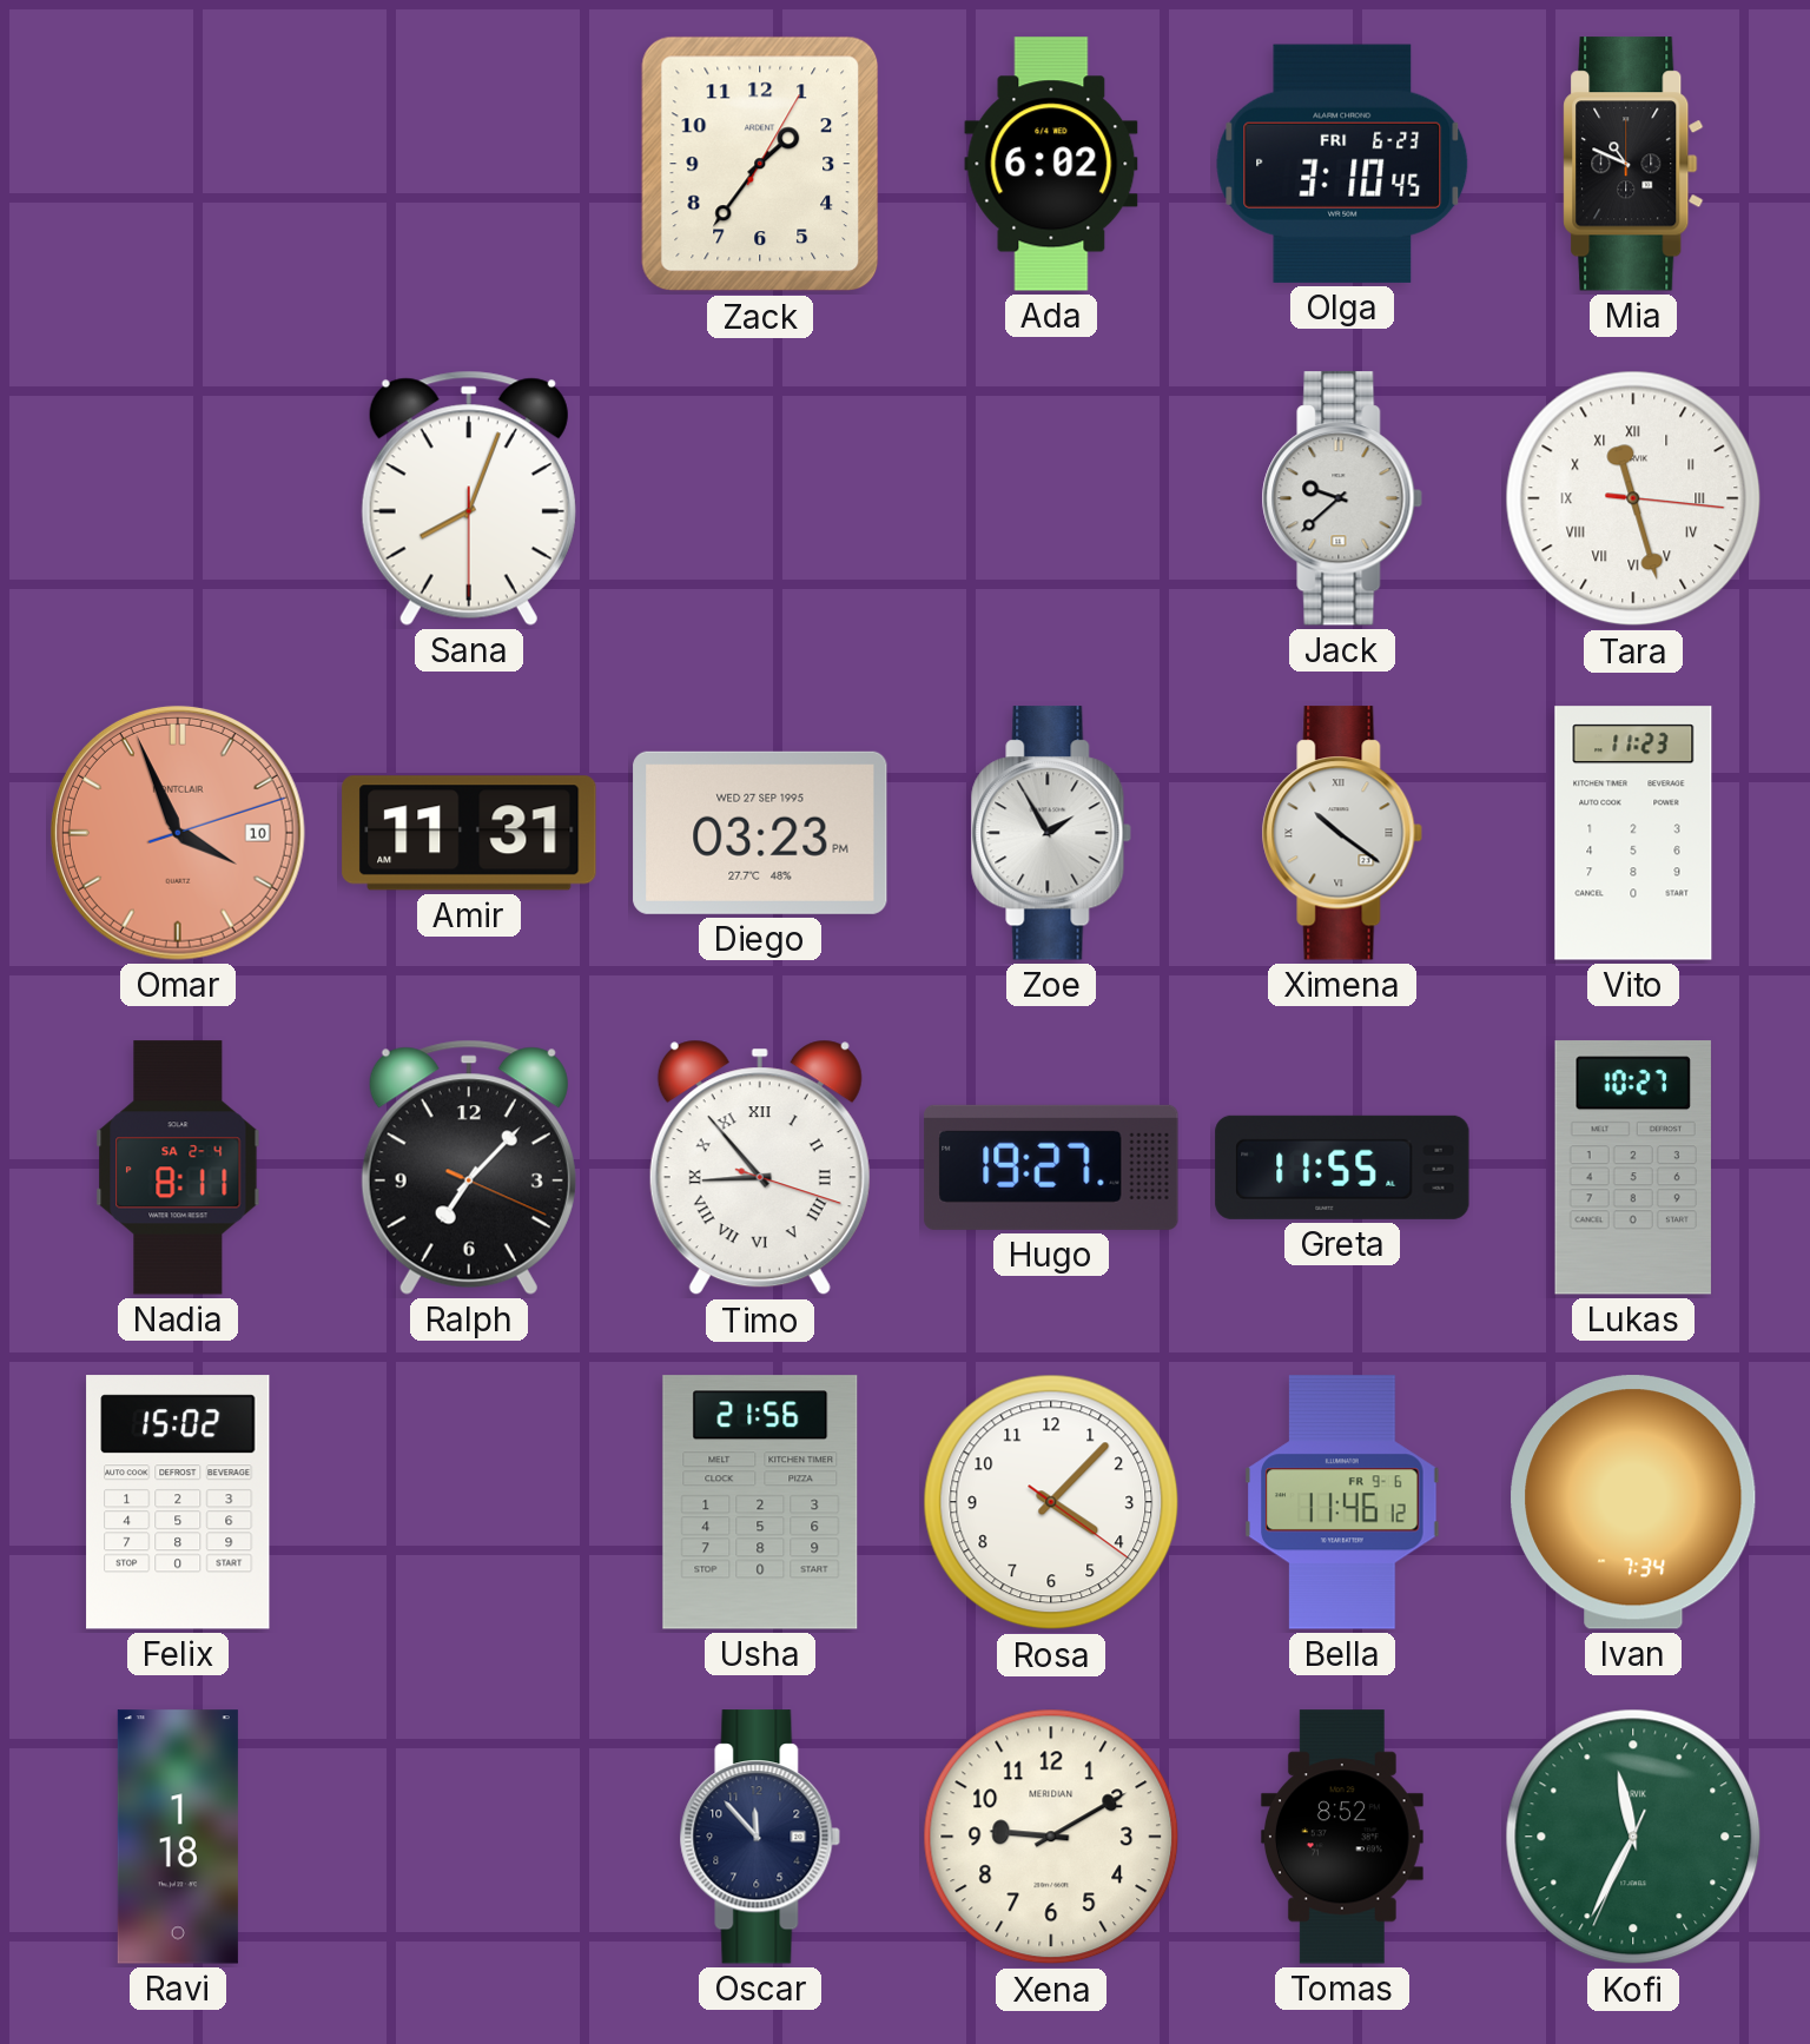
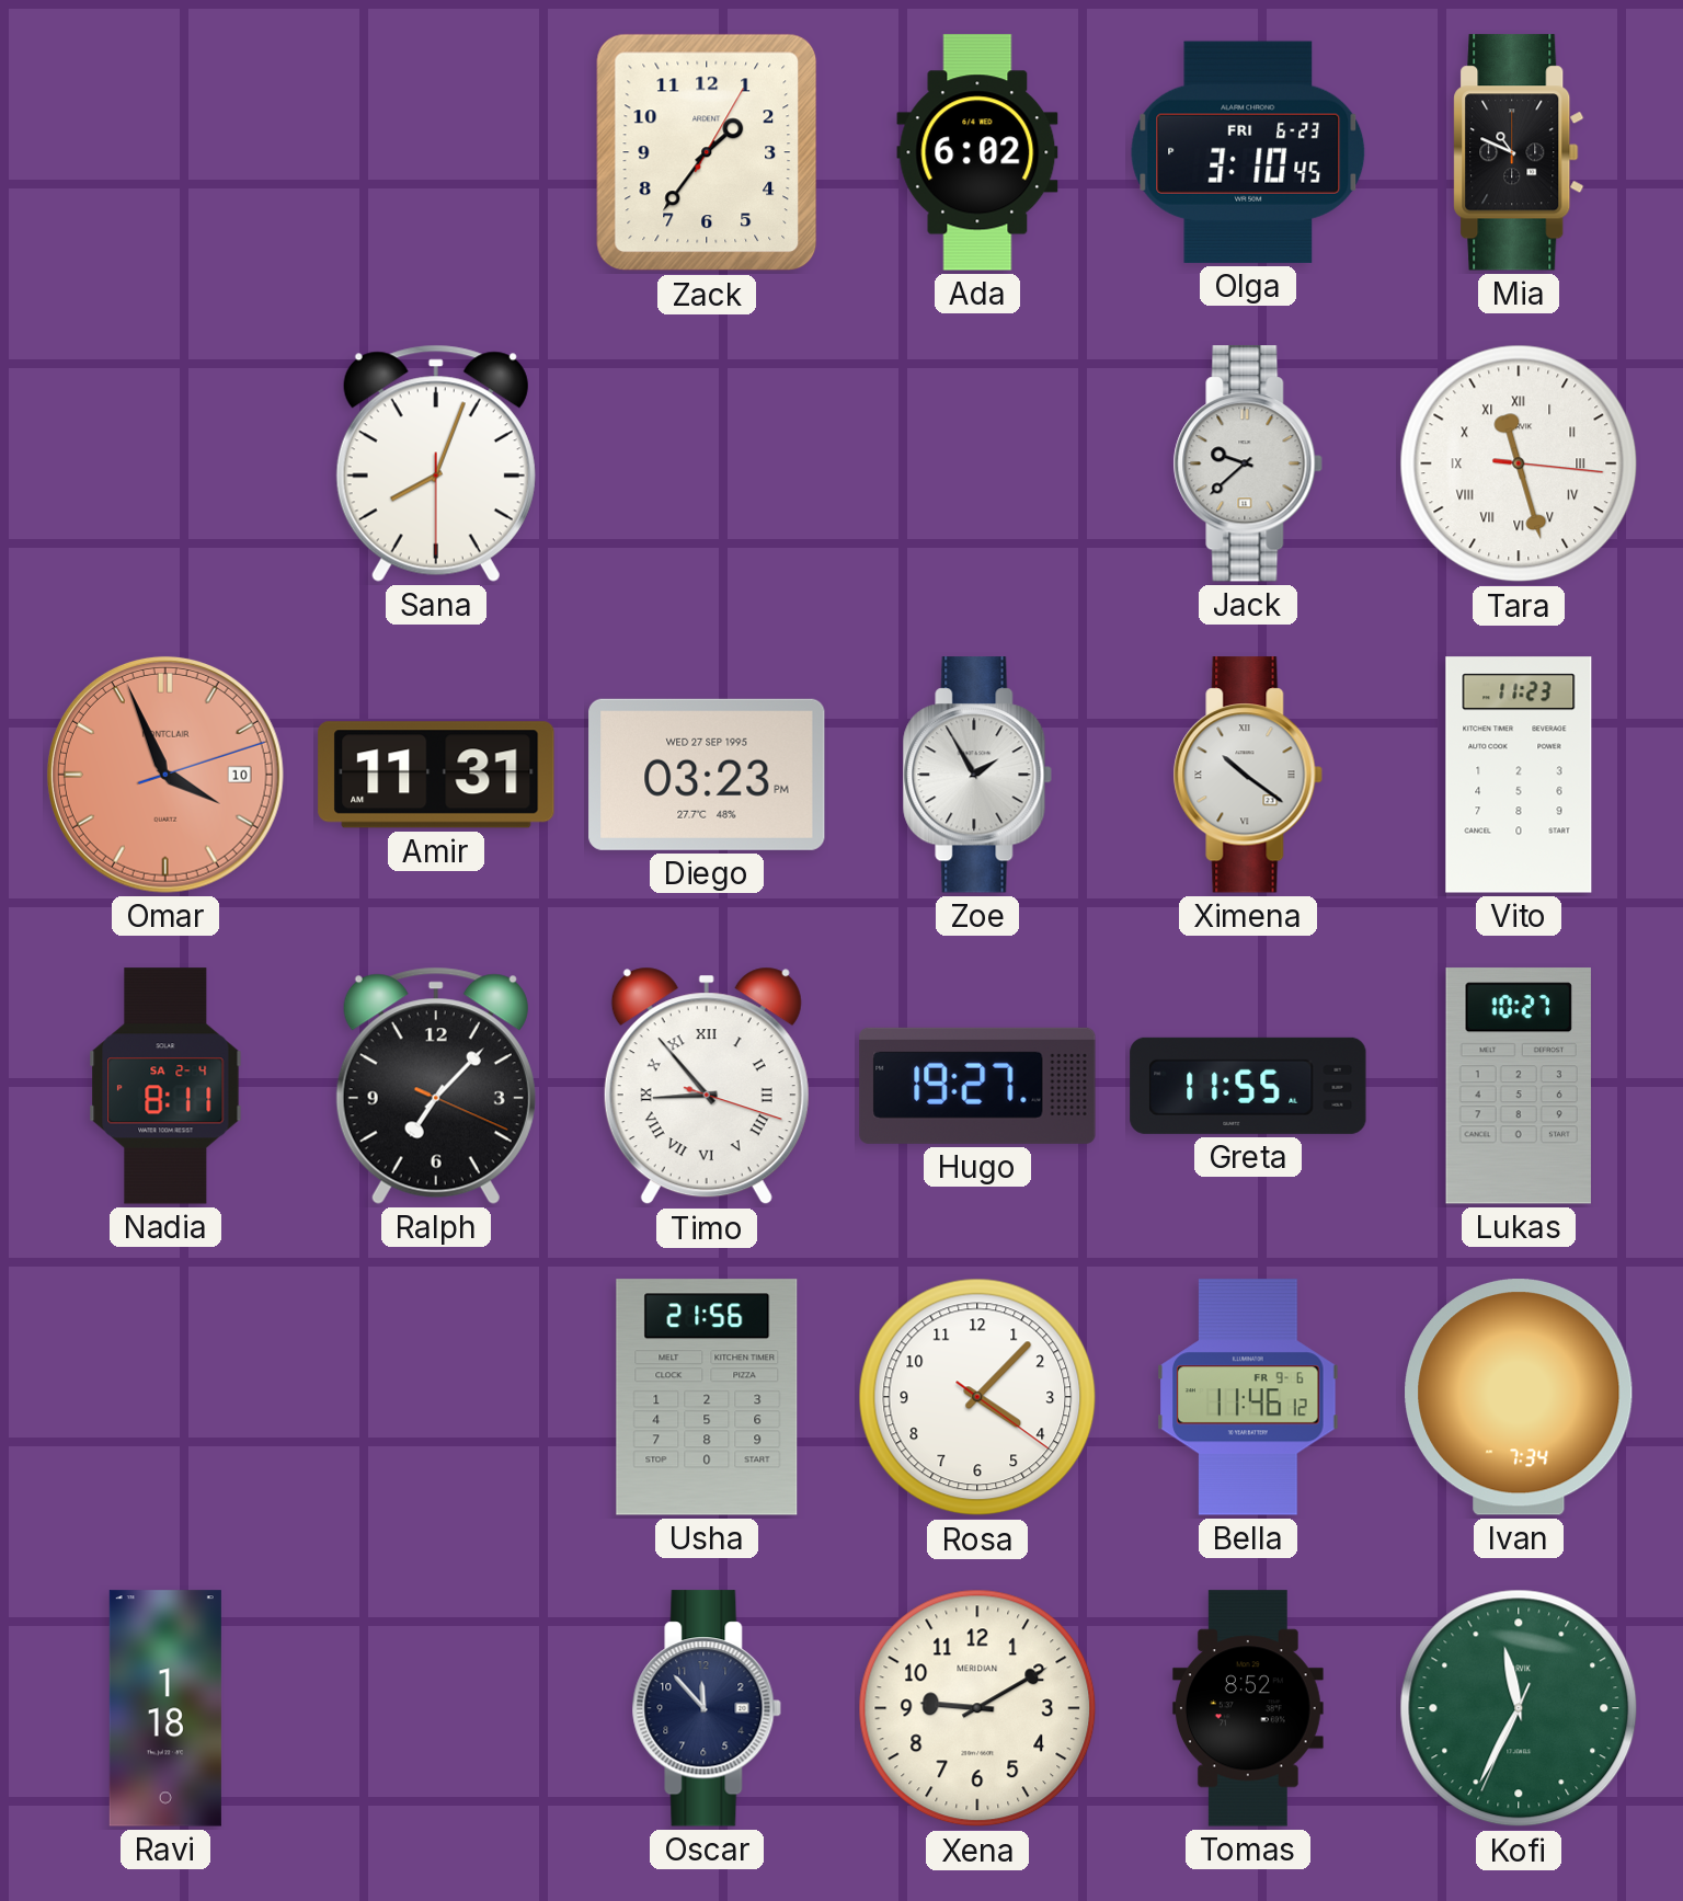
Felix: 15:02 -> none (178, 1502)
